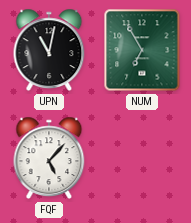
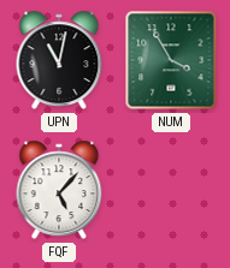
NUM: 6:55 -> 3:55 (171, 60)
